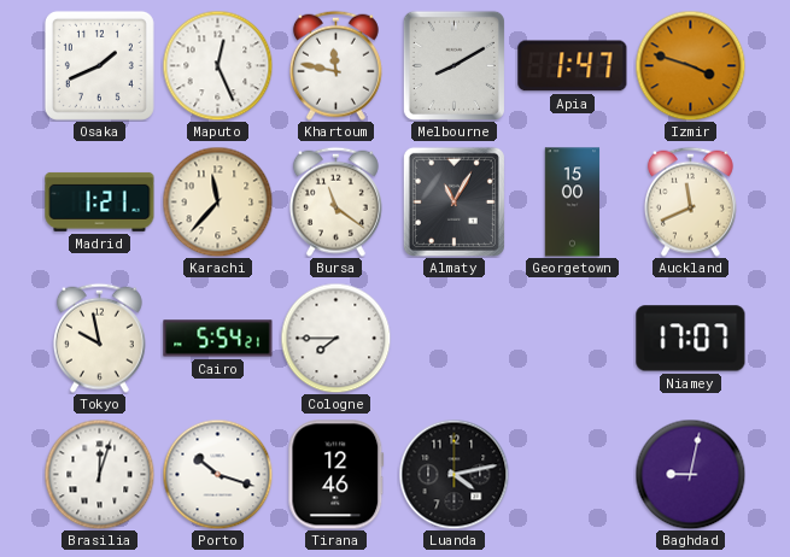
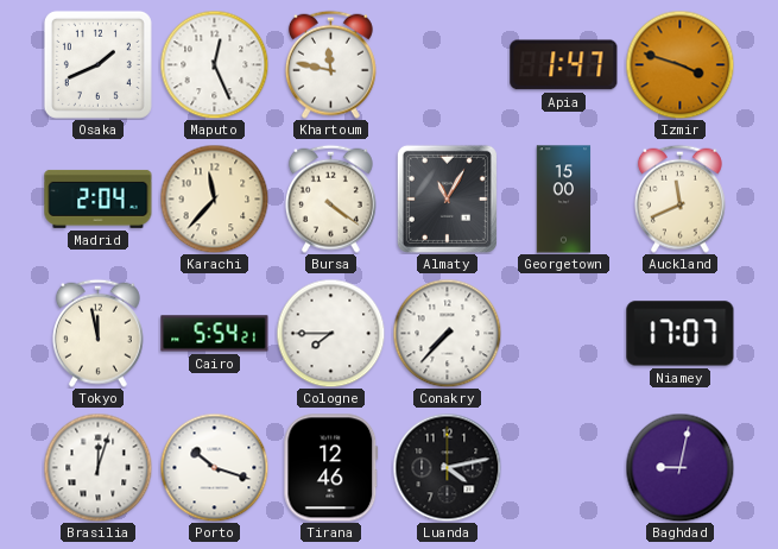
Melbourne: 8:10 -> none (453, 65)
Madrid: 1:21 -> 2:04 (99, 198)
Bursa: 11:21 -> 4:21 (330, 198)
Tokyo: 9:58 -> 11:58 (97, 333)
Conakry: none -> 7:37 (447, 333)
